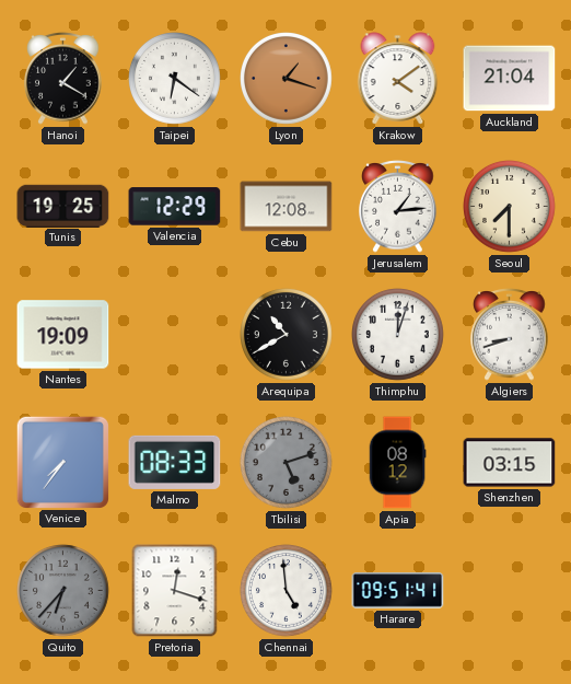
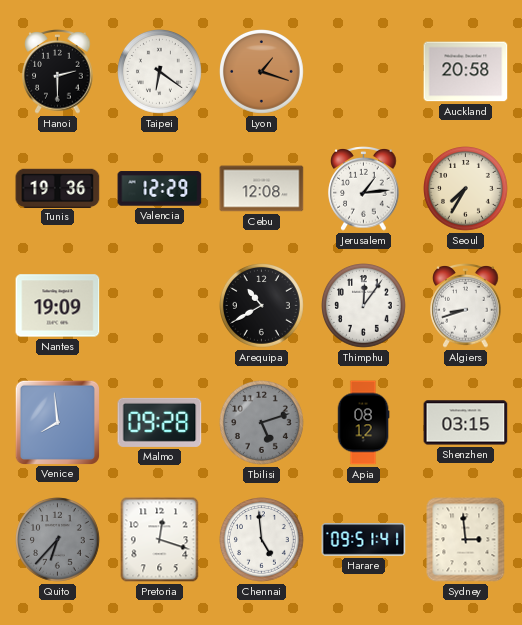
Hanoi: 1:20 -> 2:30 (58, 72)
Krakow: 4:09 -> none (398, 79)
Auckland: 21:04 -> 20:58 (466, 72)
Tunis: 19:25 -> 19:36 (58, 188)
Seoul: 7:30 -> 7:35 (466, 189)
Thimphu: 12:03 -> 12:06 (364, 306)
Venice: 7:36 -> 7:59 (57, 422)
Malmo: 08:33 -> 09:28 (160, 422)
Sydney: none -> 2:59 (466, 540)
